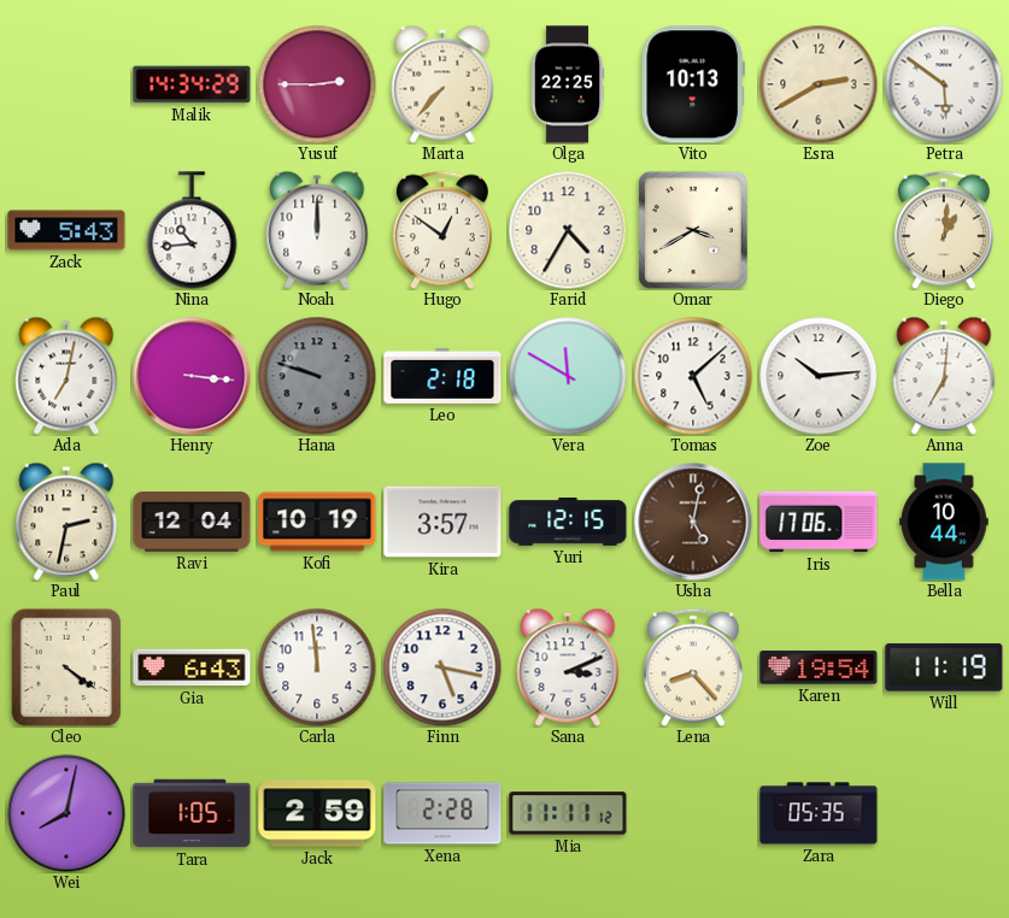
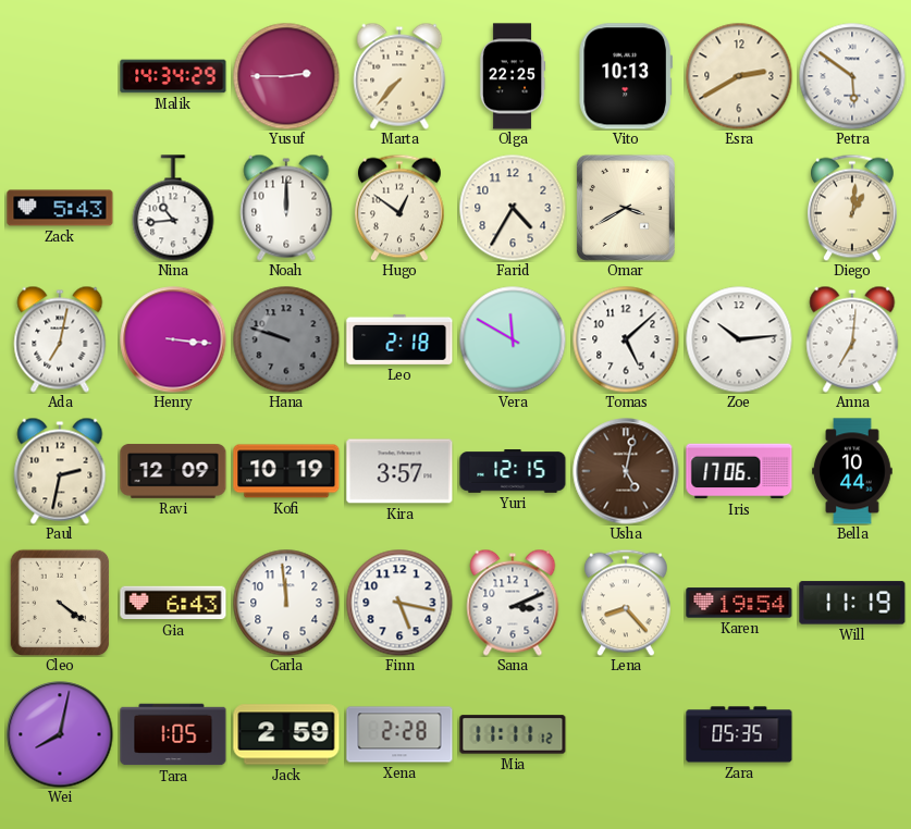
Ravi: 12:04 -> 12:09 (173, 471)
